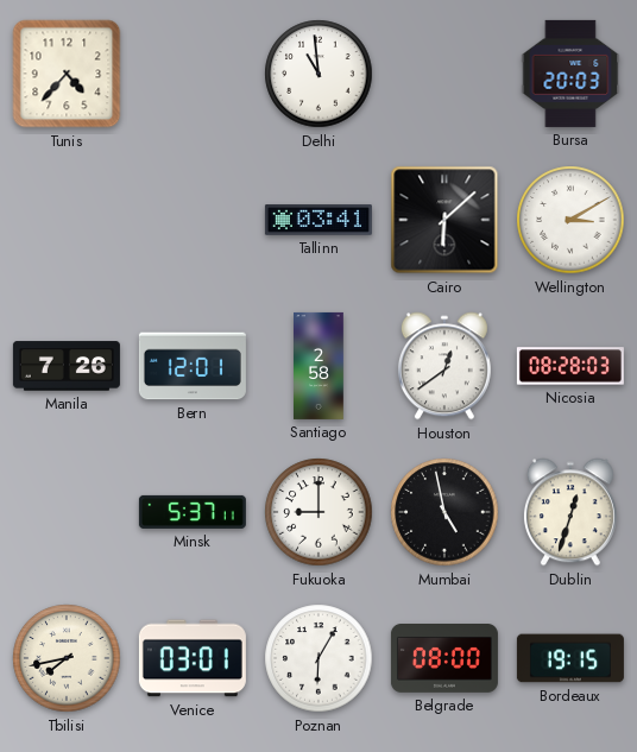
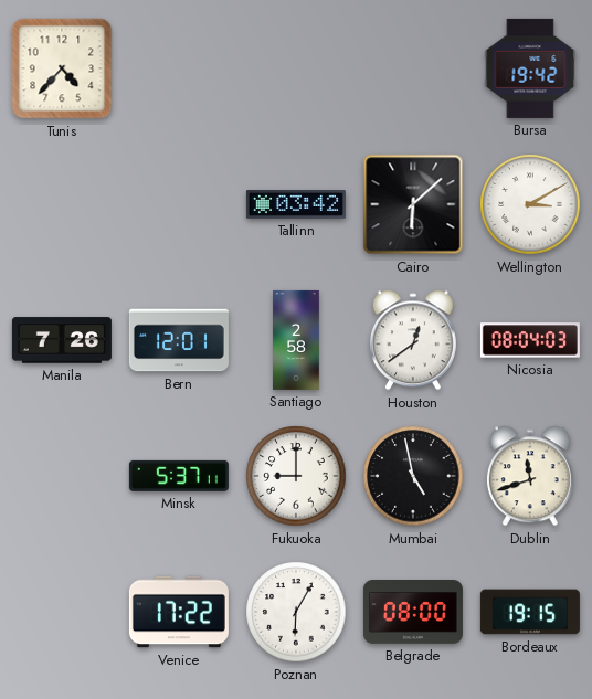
Delhi: 10:59 -> none (318, 74)
Bursa: 20:03 -> 19:42 (530, 68)
Tallinn: 03:41 -> 03:42 (296, 204)
Nicosia: 08:28 -> 08:04 (530, 340)
Dublin: 12:33 -> 11:42 (530, 476)
Tbilisi: 7:43 -> none (67, 658)
Venice: 03:01 -> 17:22 (179, 612)
